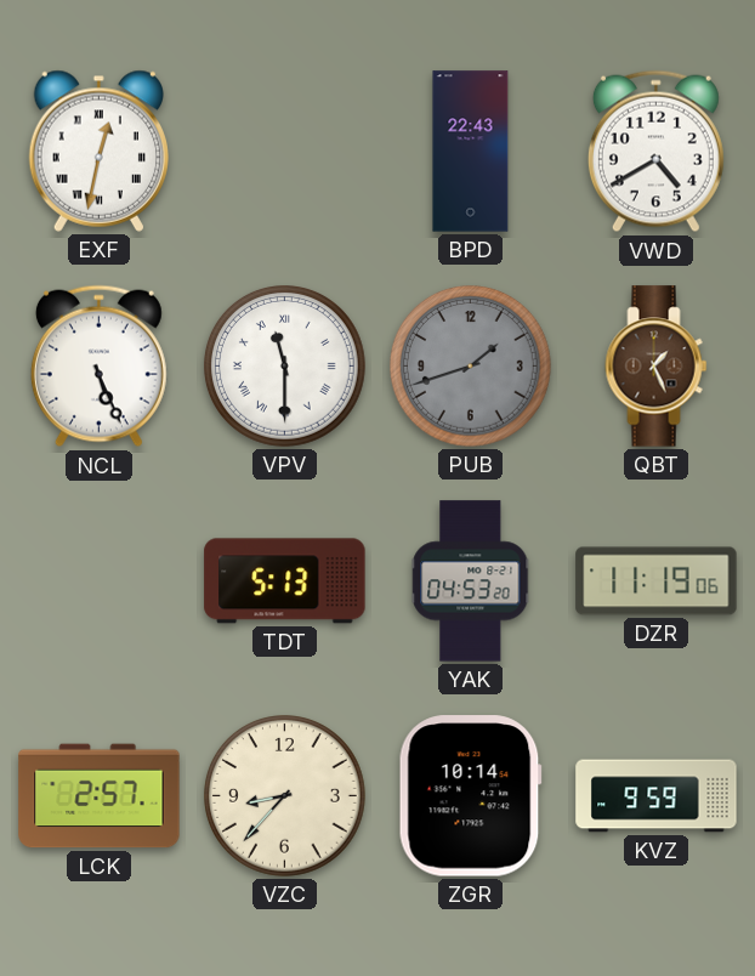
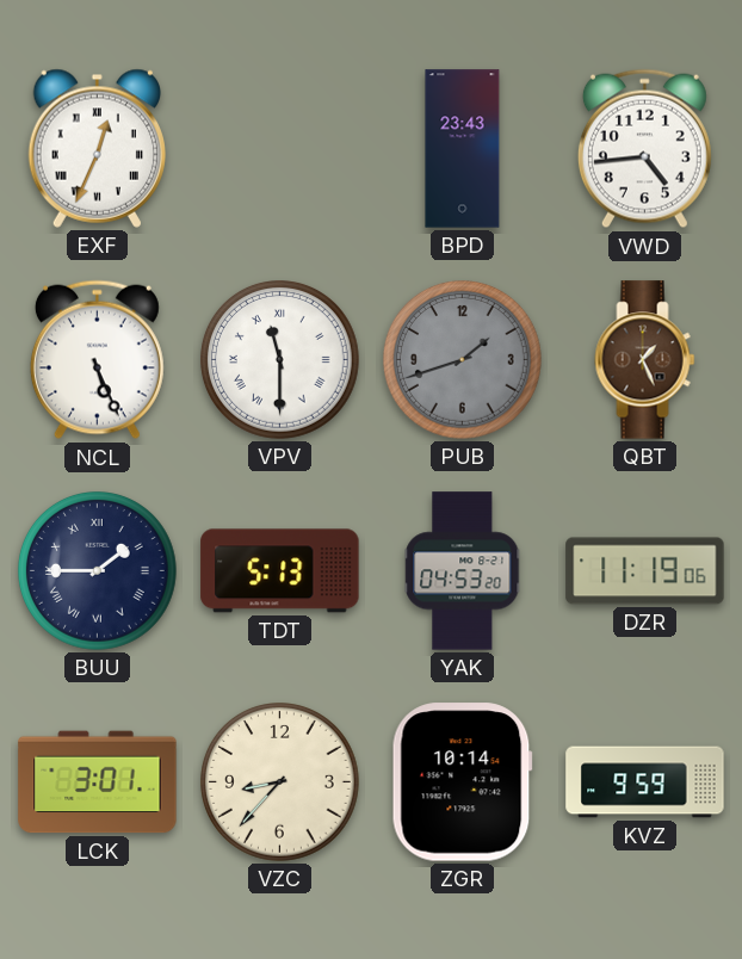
EXF: 12:32 -> 12:34 (97, 148)
BPD: 22:43 -> 23:43 (463, 149)
VWD: 4:40 -> 4:44 (644, 149)
BUU: none -> 1:45 (98, 571)
LCK: 2:57 -> 3:01 (98, 782)
